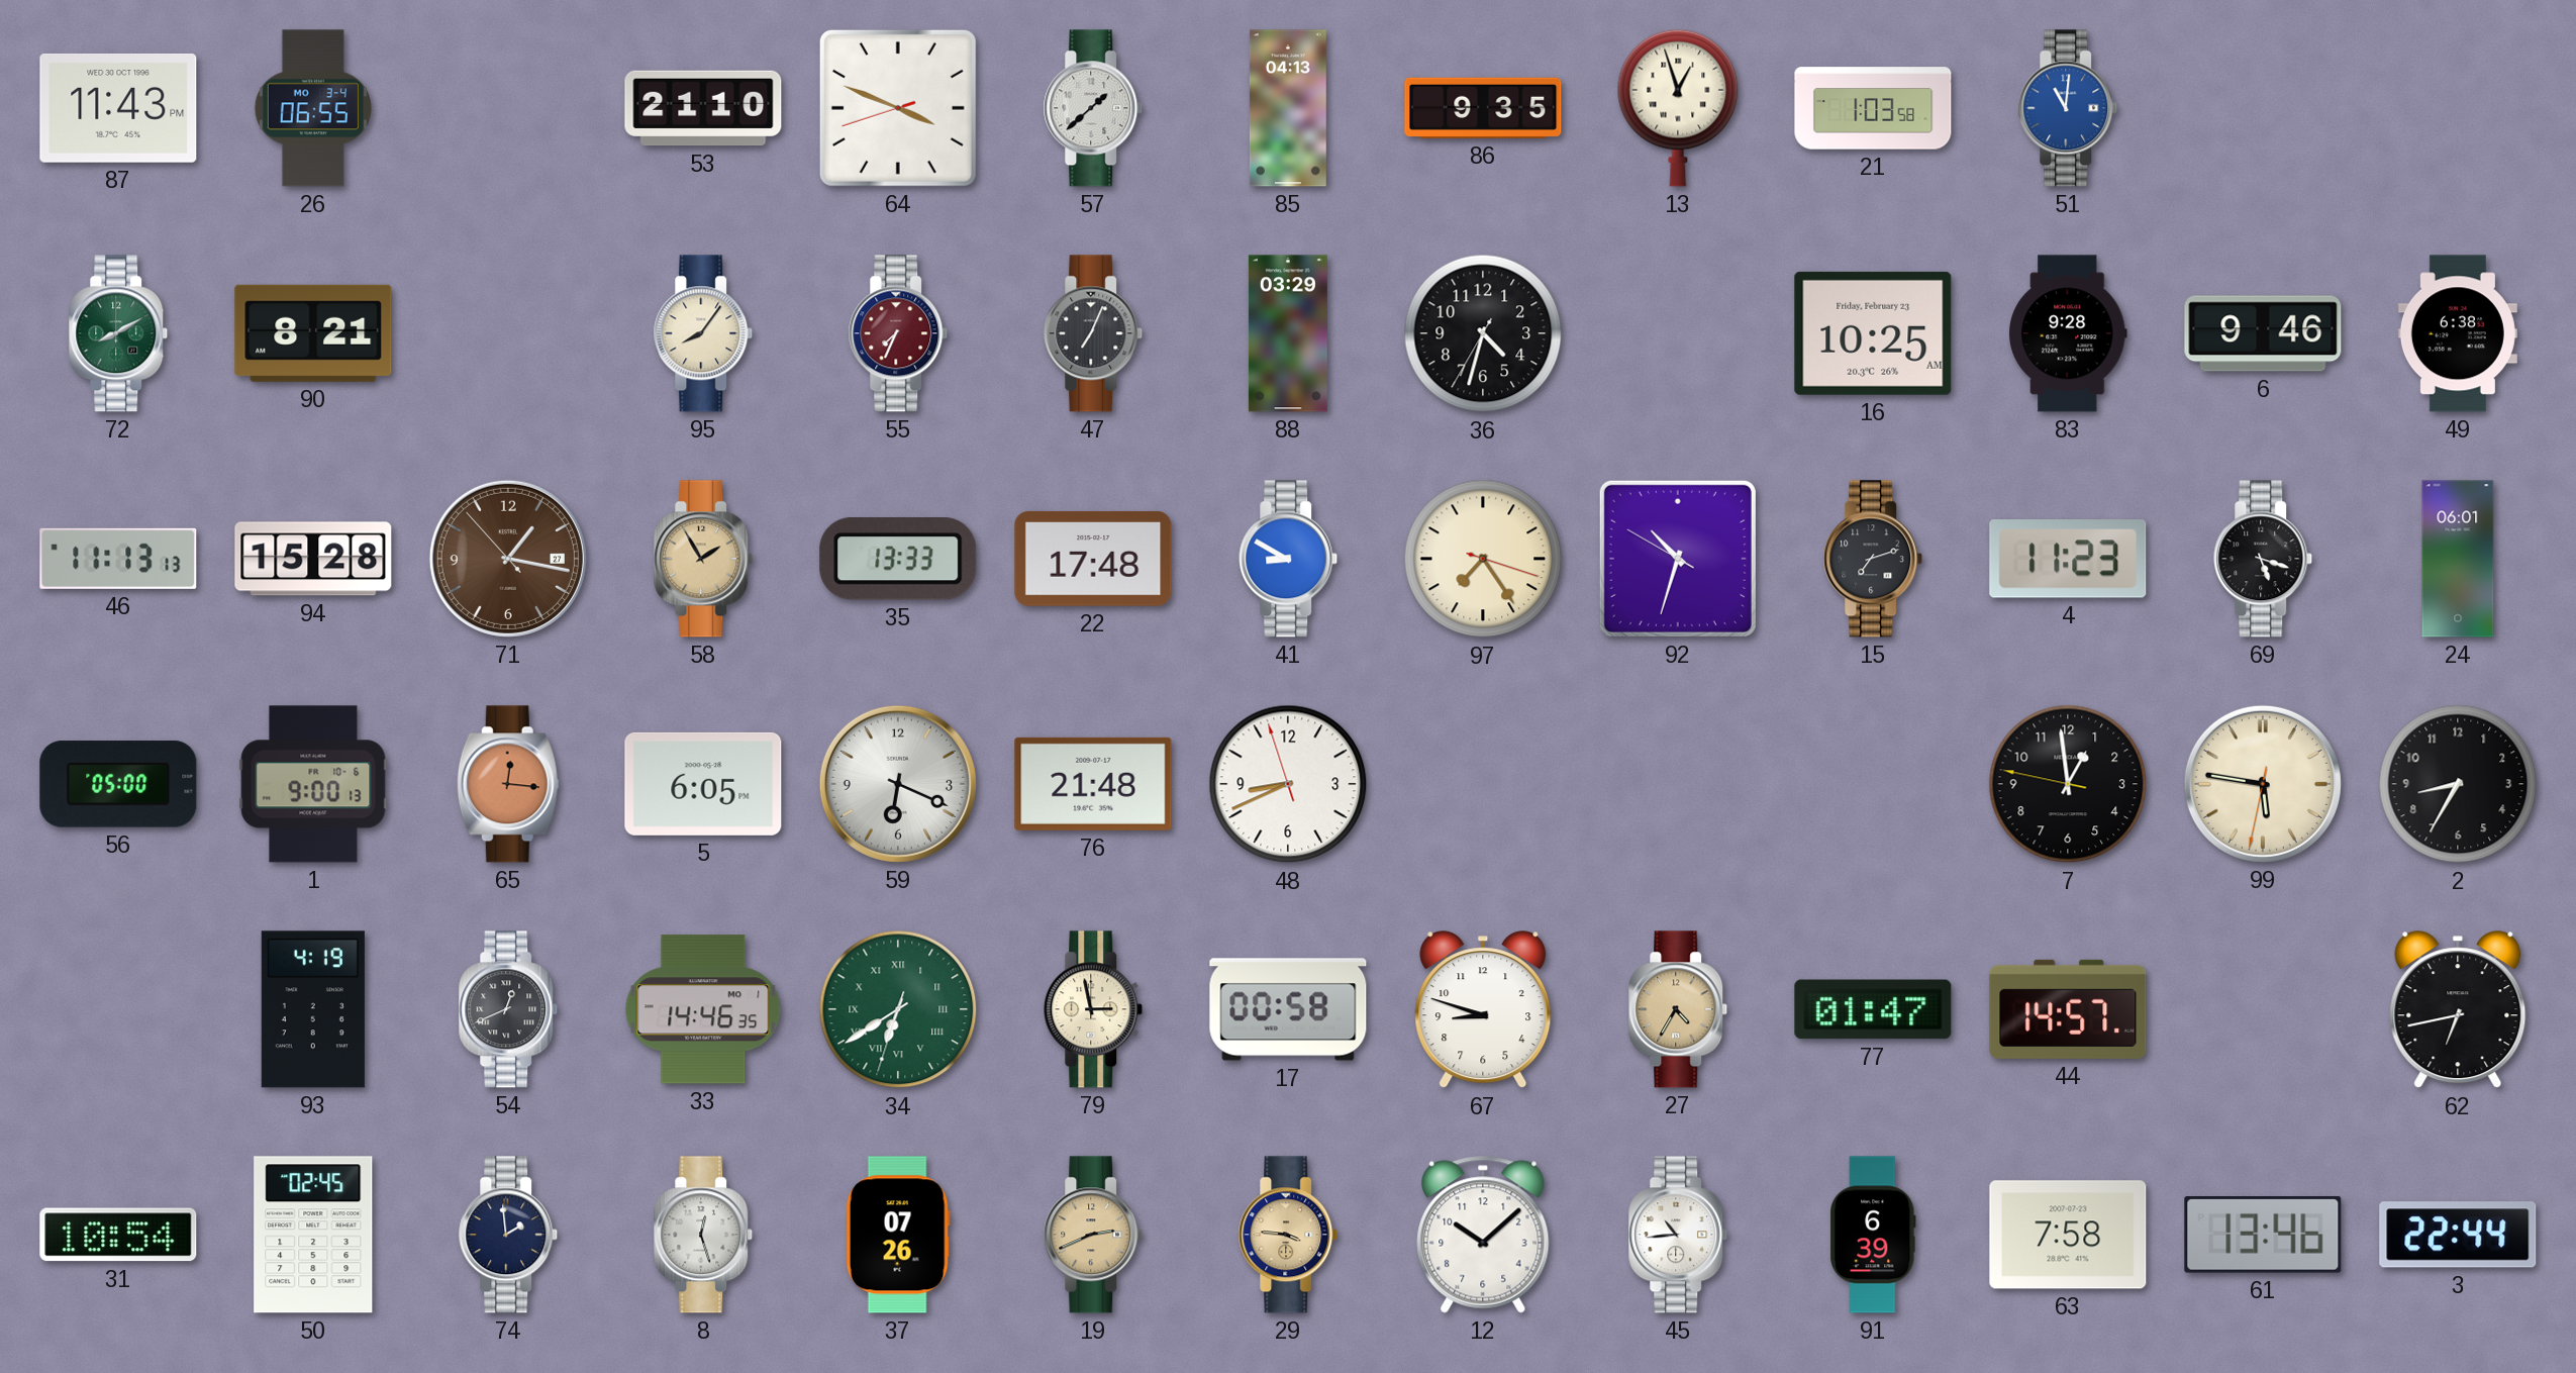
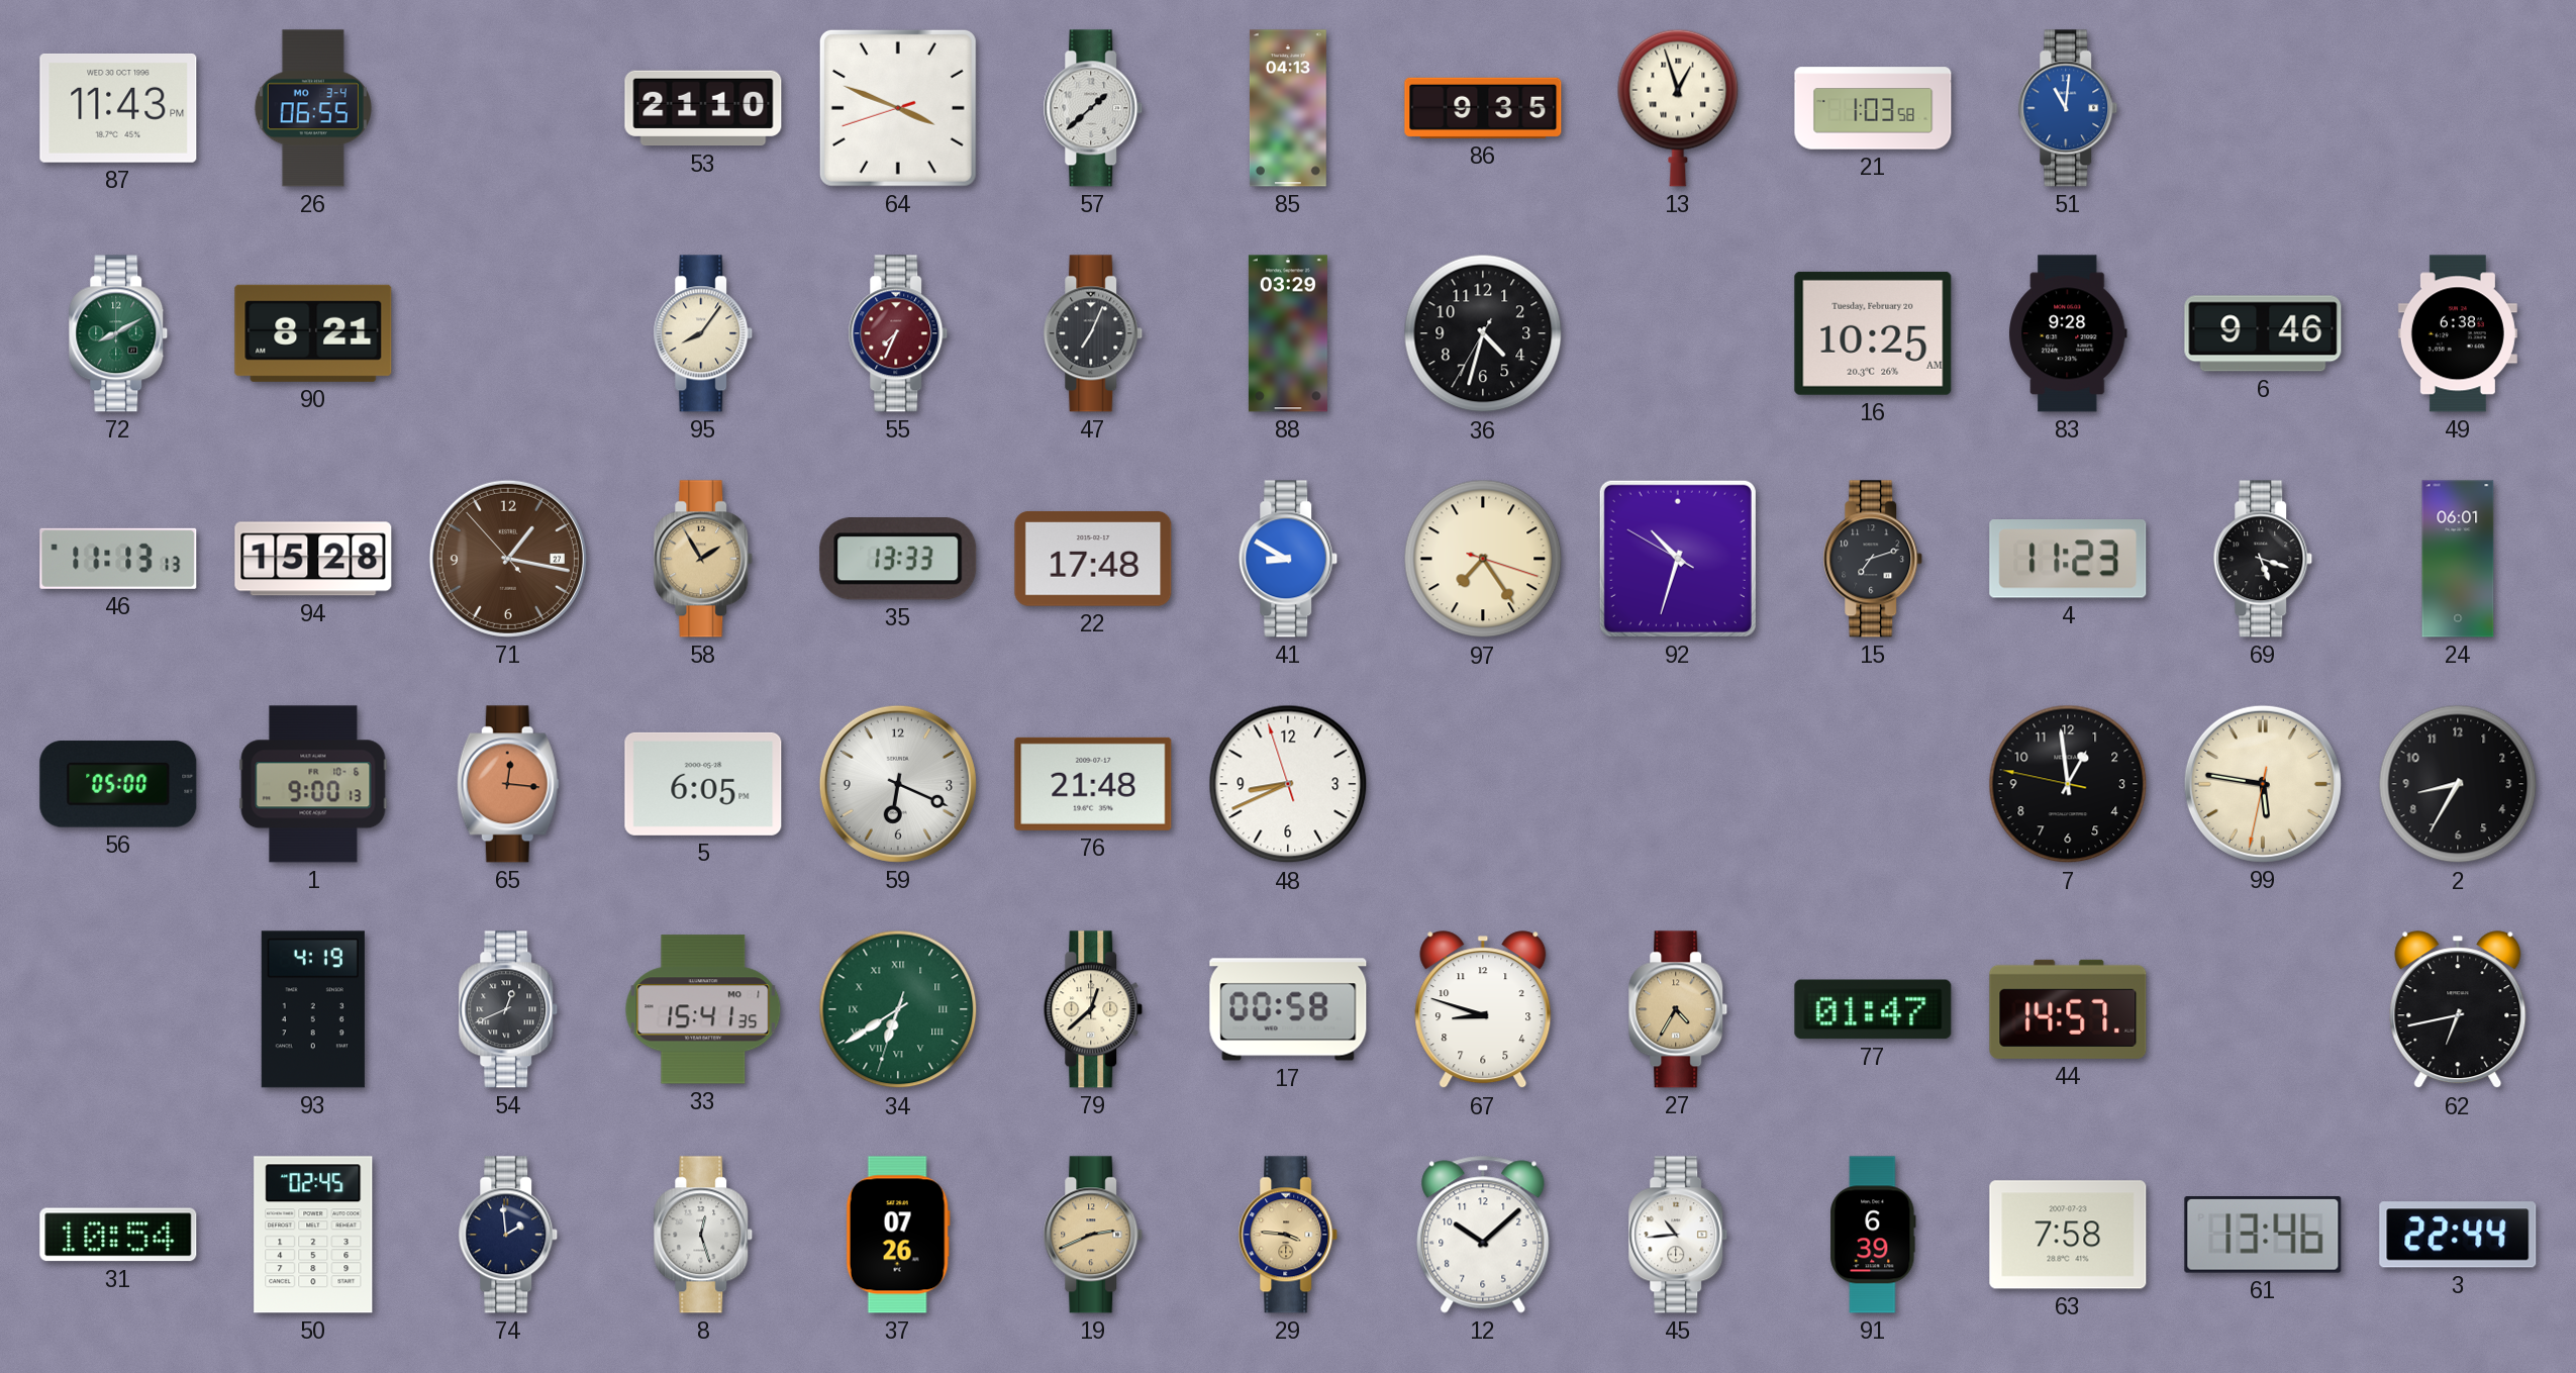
16 date: Friday, February 23 -> Tuesday, February 20 (1873, 333)
33: 14:46 -> 15:41 (703, 1009)
79: 2:58 -> 12:38 (1093, 1009)
